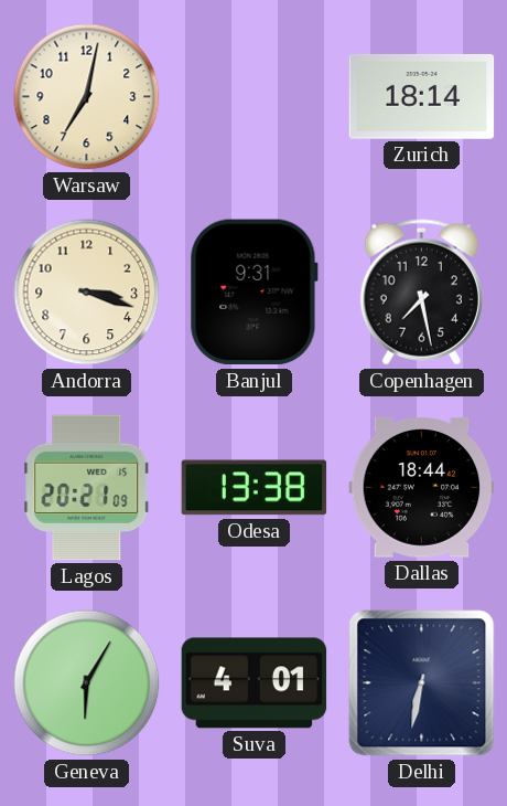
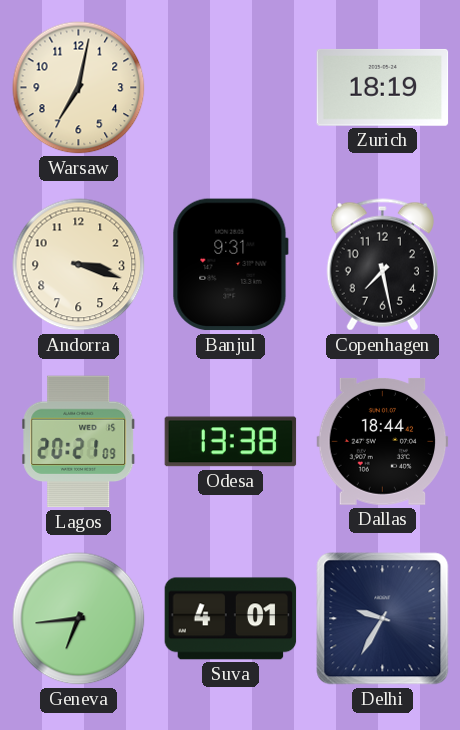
Zurich: 18:14 -> 18:19 (383, 87)
Geneva: 6:05 -> 6:44 (79, 619)
Delhi: 6:32 -> 9:35 (383, 619)
